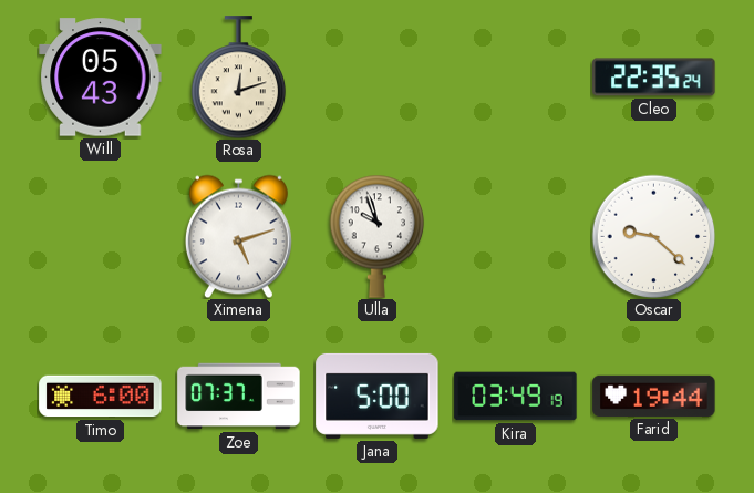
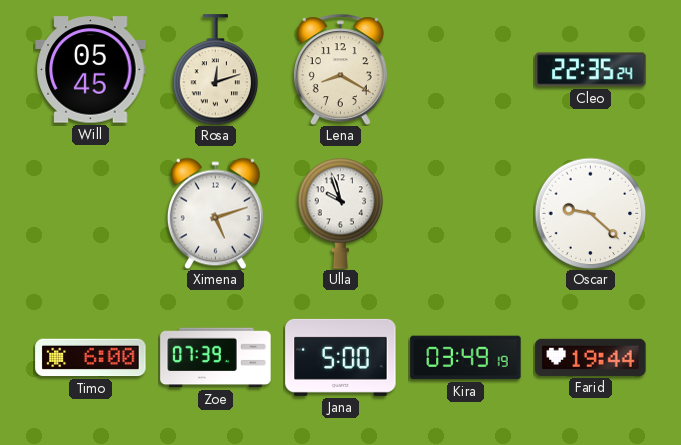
Will: 05:43 -> 05:45 (91, 70)
Lena: none -> 8:20 (340, 69)
Zoe: 07:37 -> 07:39 (216, 358)
